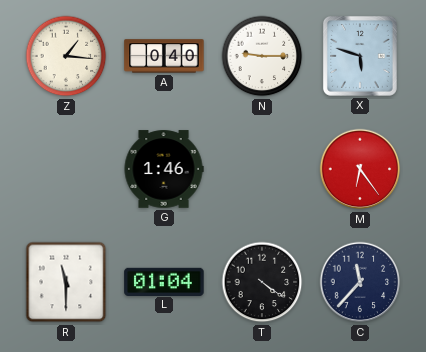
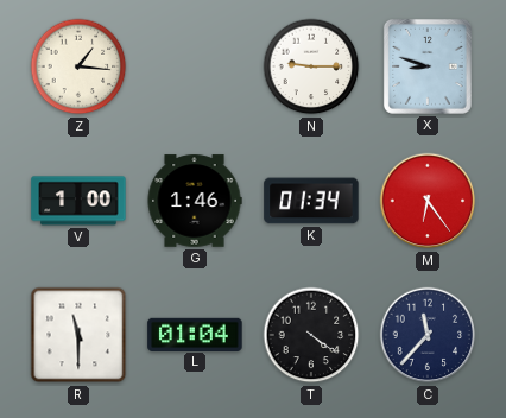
A: 0:40 -> none (164, 56)
X: 5:48 -> 8:48 (428, 66)
V: none -> 1:00 (78, 201)
K: none -> 01:34 (311, 201)
